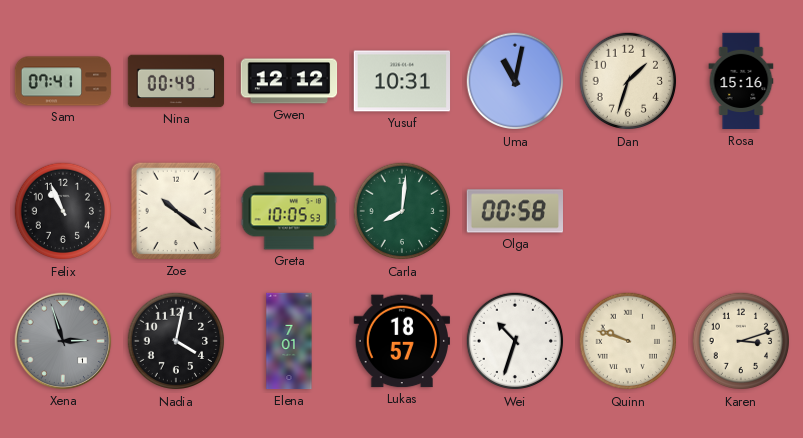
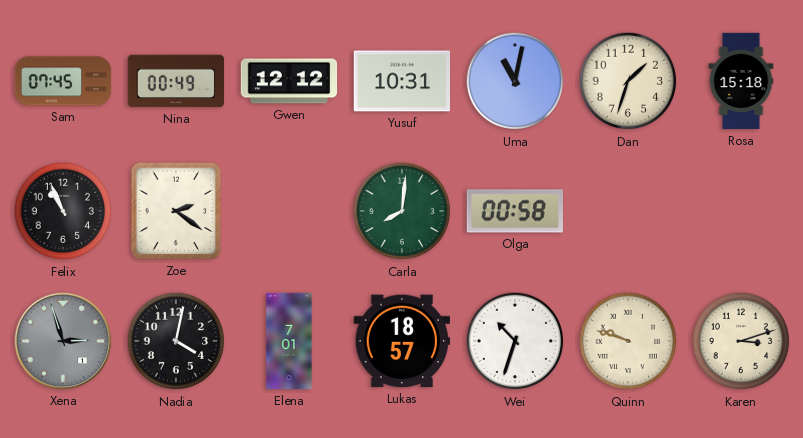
Sam: 07:41 -> 07:45 (63, 81)
Rosa: 15:16 -> 15:18 (741, 81)
Zoe: 10:21 -> 2:21 (176, 211)
Greta: 10:05 -> none (289, 211)
